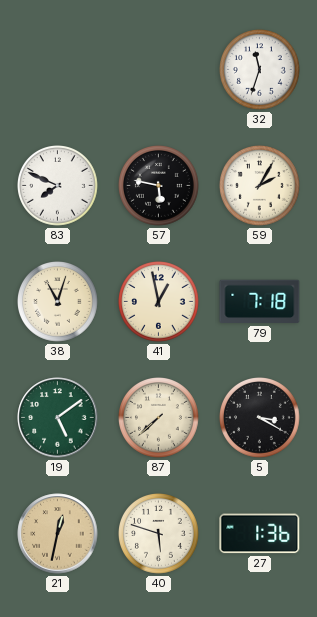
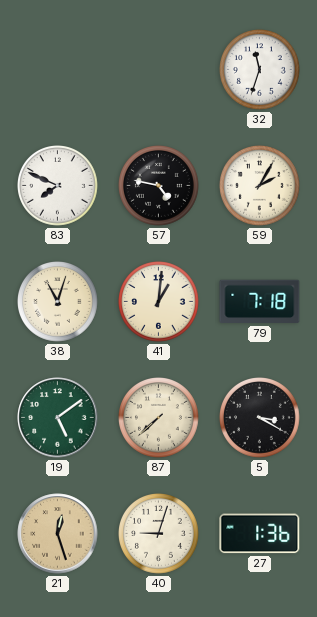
57: 5:47 -> 4:47 (159, 186)
41: 12:58 -> 1:01 (159, 302)
21: 12:32 -> 12:27 (58, 534)
40: 5:48 -> 9:03 (159, 534)
